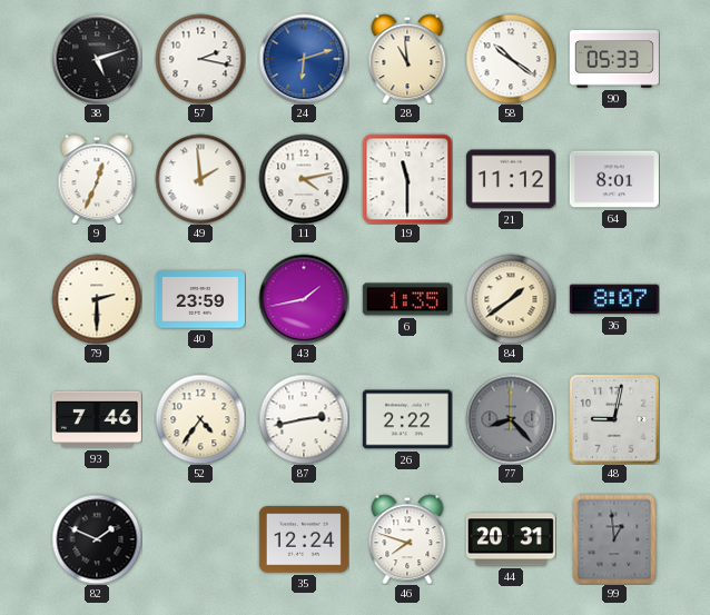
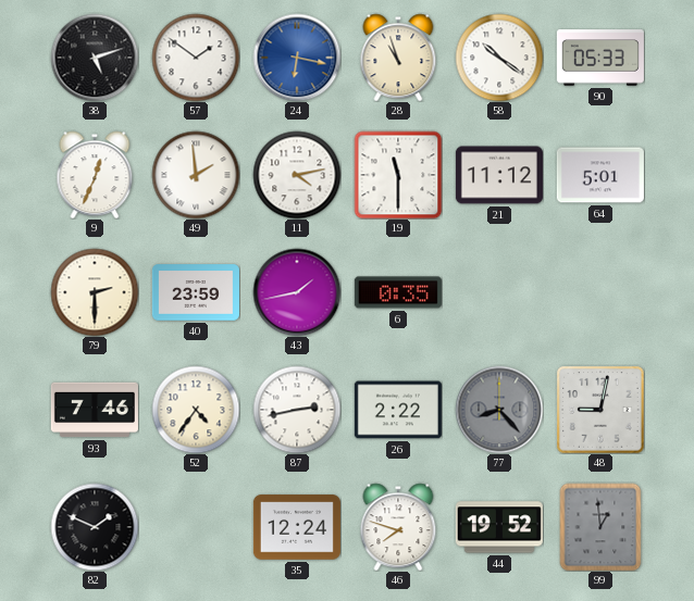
57: 2:17 -> 1:51 (196, 58)
24: 6:12 -> 6:17 (297, 58)
28: 10:59 -> 10:57 (398, 58)
64: 8:01 -> 5:01 (600, 175)
6: 1:35 -> 0:35 (398, 292)
84: 1:39 -> none (511, 299)
36: 8:07 -> none (614, 299)
44: 20:31 -> 19:52 (499, 527)
